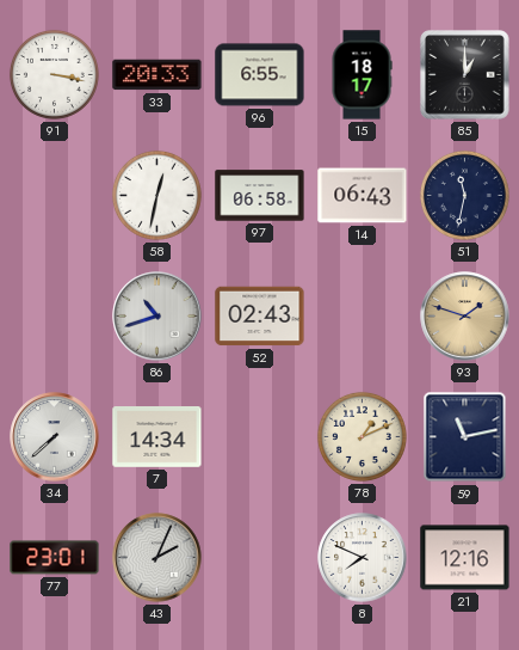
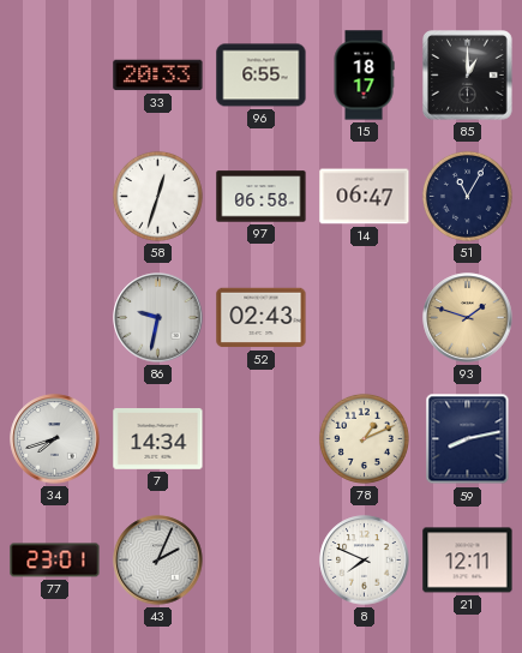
91: 3:17 -> none (54, 74)
58: 12:32 -> 12:33 (157, 196)
14: 06:43 -> 06:47 (365, 197)
51: 11:32 -> 11:05 (467, 196)
86: 10:42 -> 9:32 (158, 318)
34: 7:38 -> 7:42 (55, 439)
59: 11:13 -> 8:13 (468, 439)
21: 12:16 -> 12:11 (468, 561)
